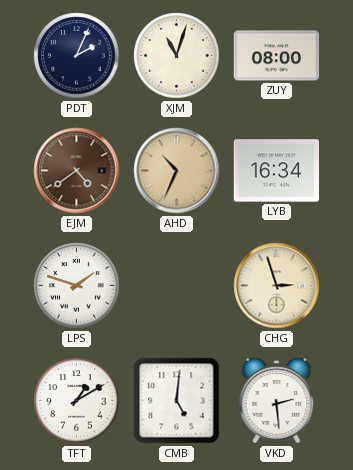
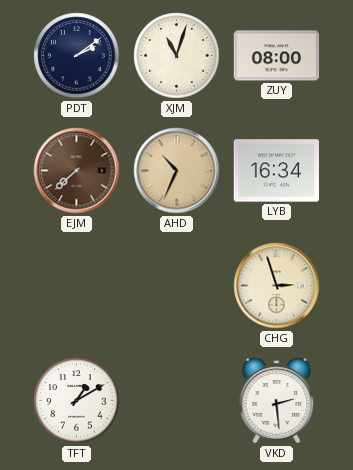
PDT: 2:04 -> 2:09 (77, 56)
EJM: 4:39 -> 7:38 (77, 171)
LPS: 1:48 -> none (77, 286)
CMB: 5:01 -> none (177, 401)
